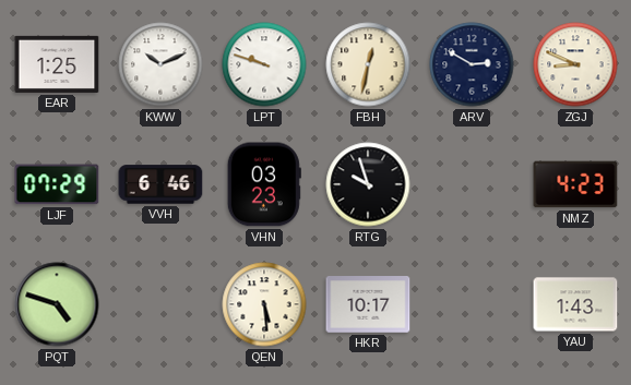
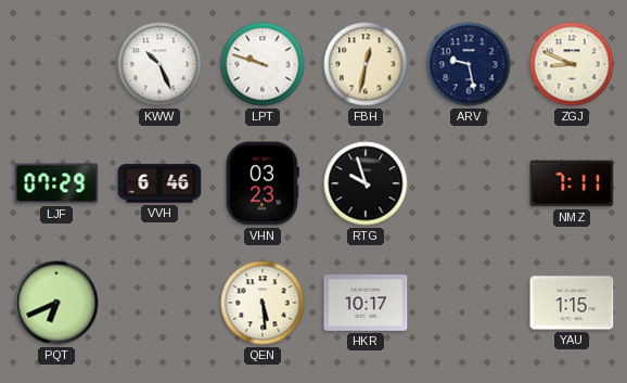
EAR: 1:25 -> none (57, 64)
KWW: 10:11 -> 10:26 (159, 64)
ARV: 2:50 -> 9:28 (469, 64)
NMZ: 4:23 -> 7:11 (572, 183)
PQT: 4:48 -> 6:41 (56, 303)
YAU: 1:43 -> 1:15 (572, 303)
